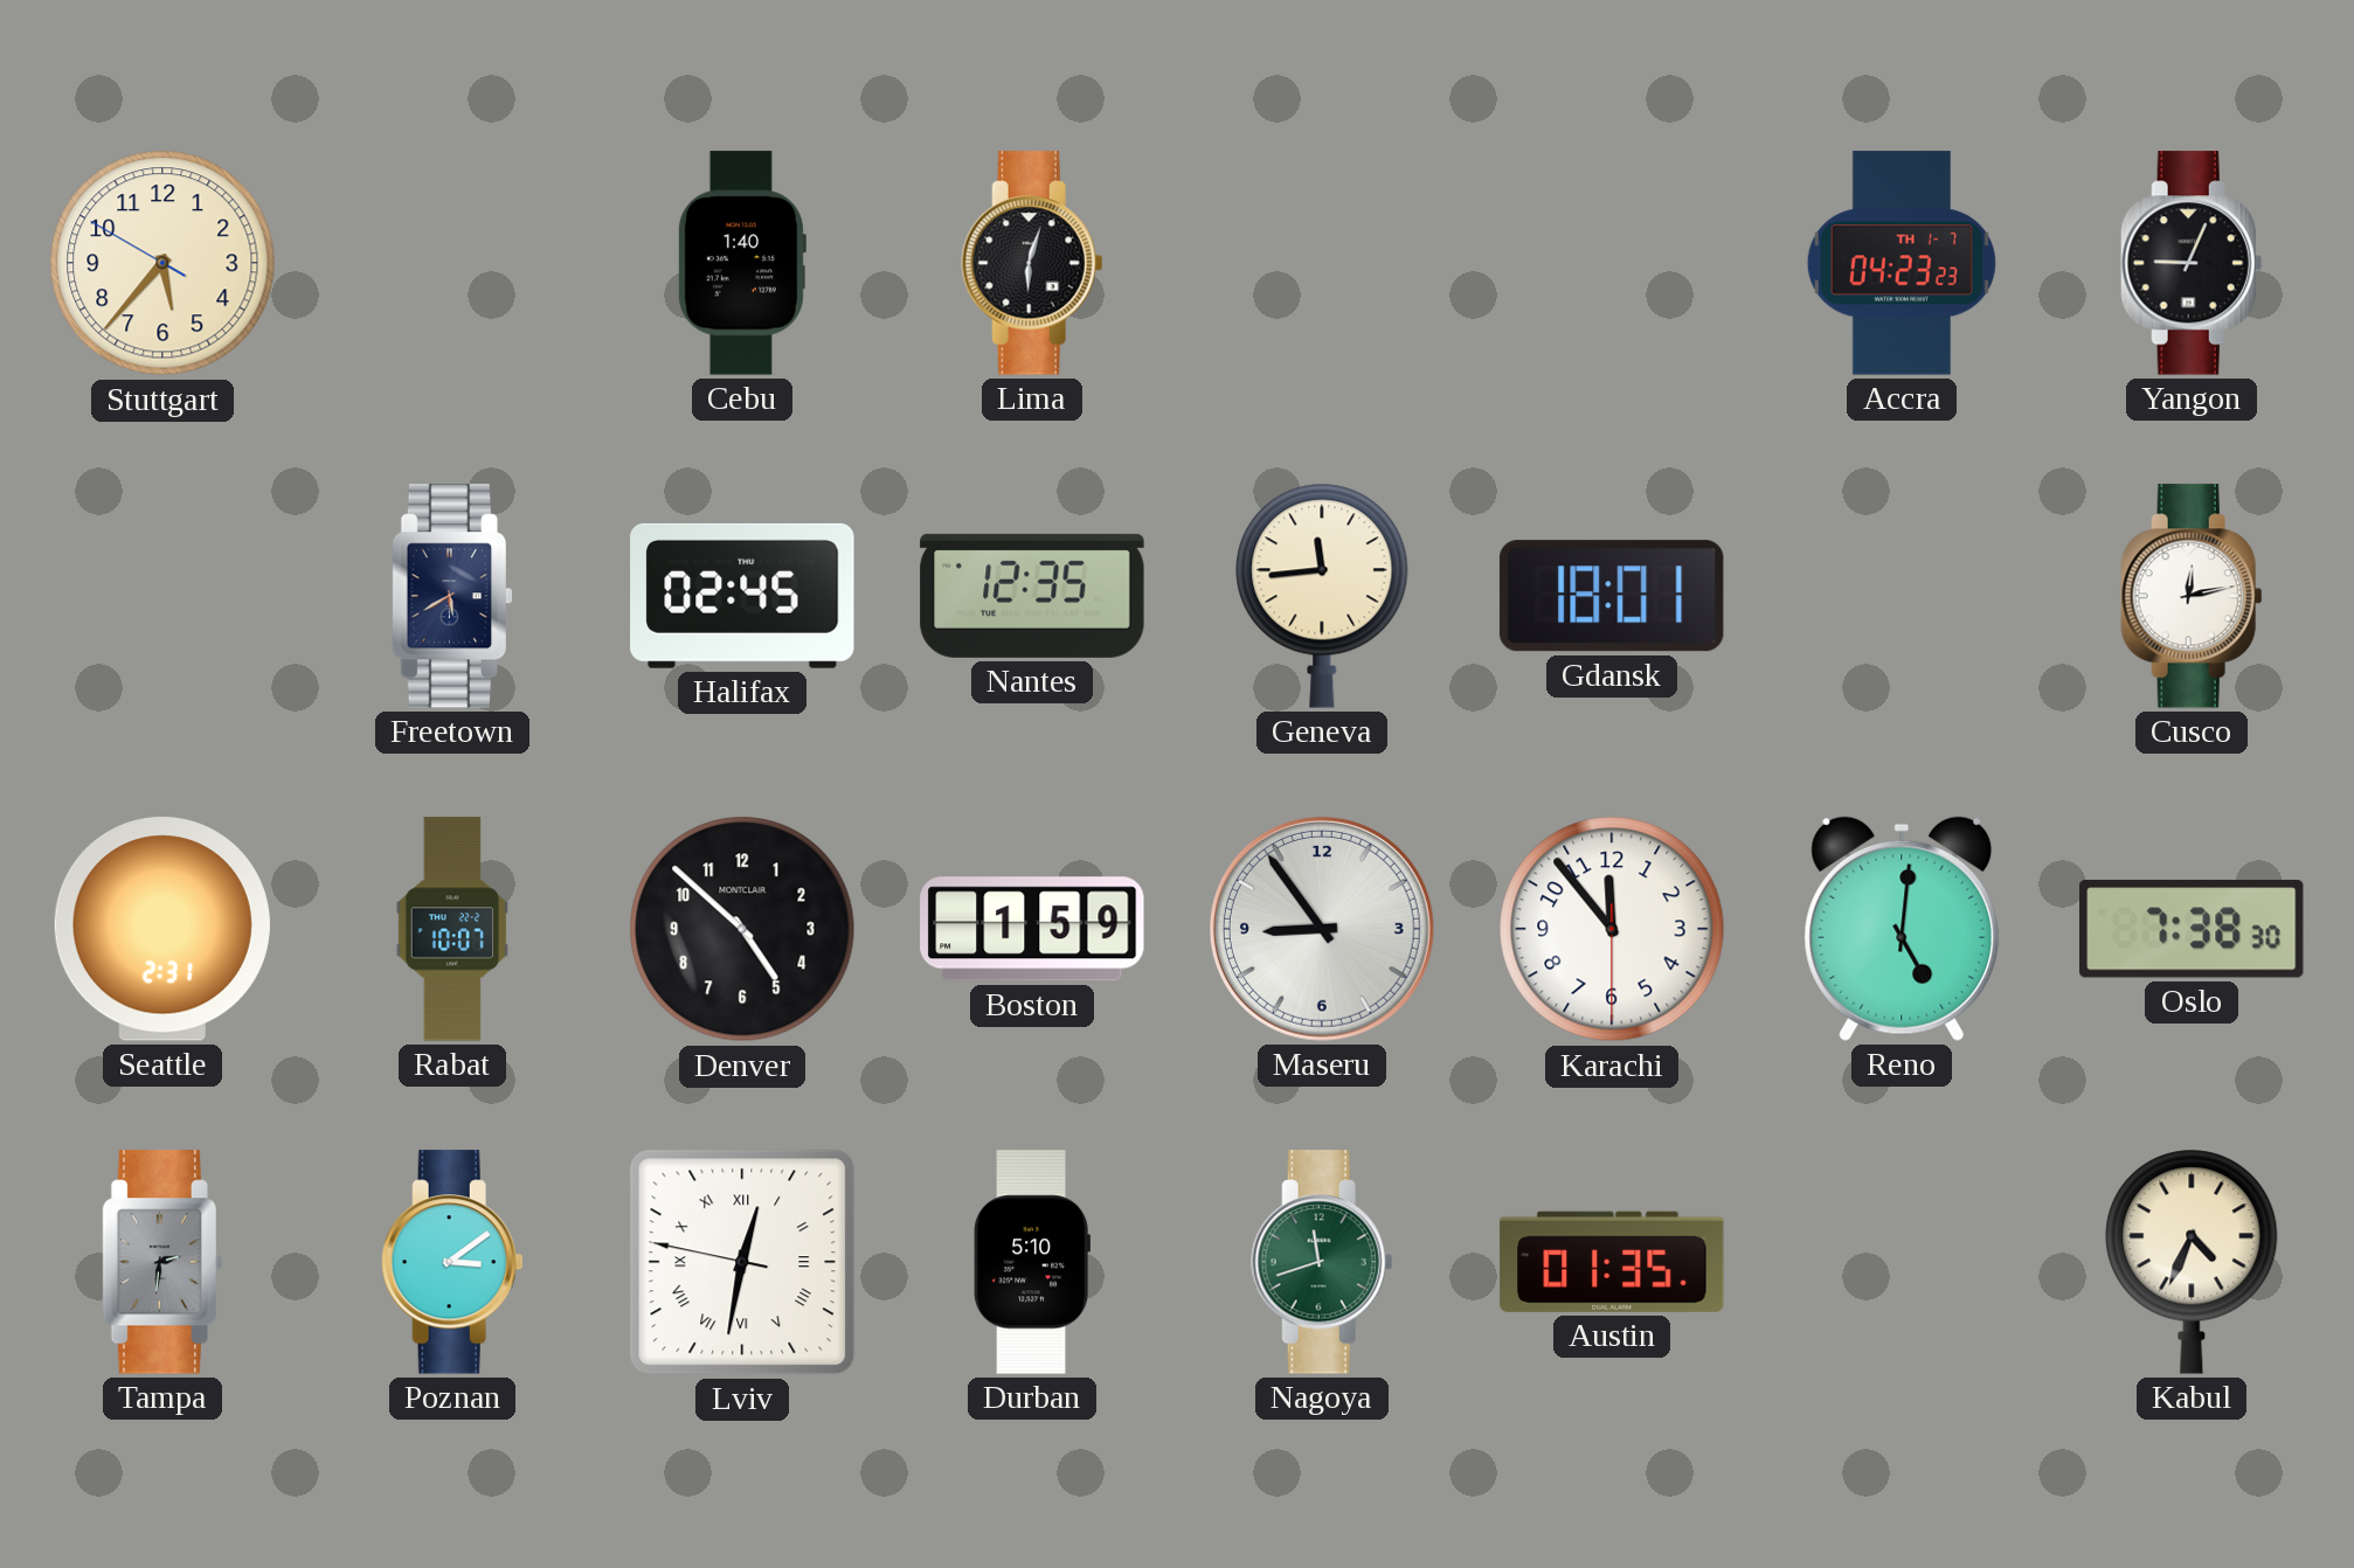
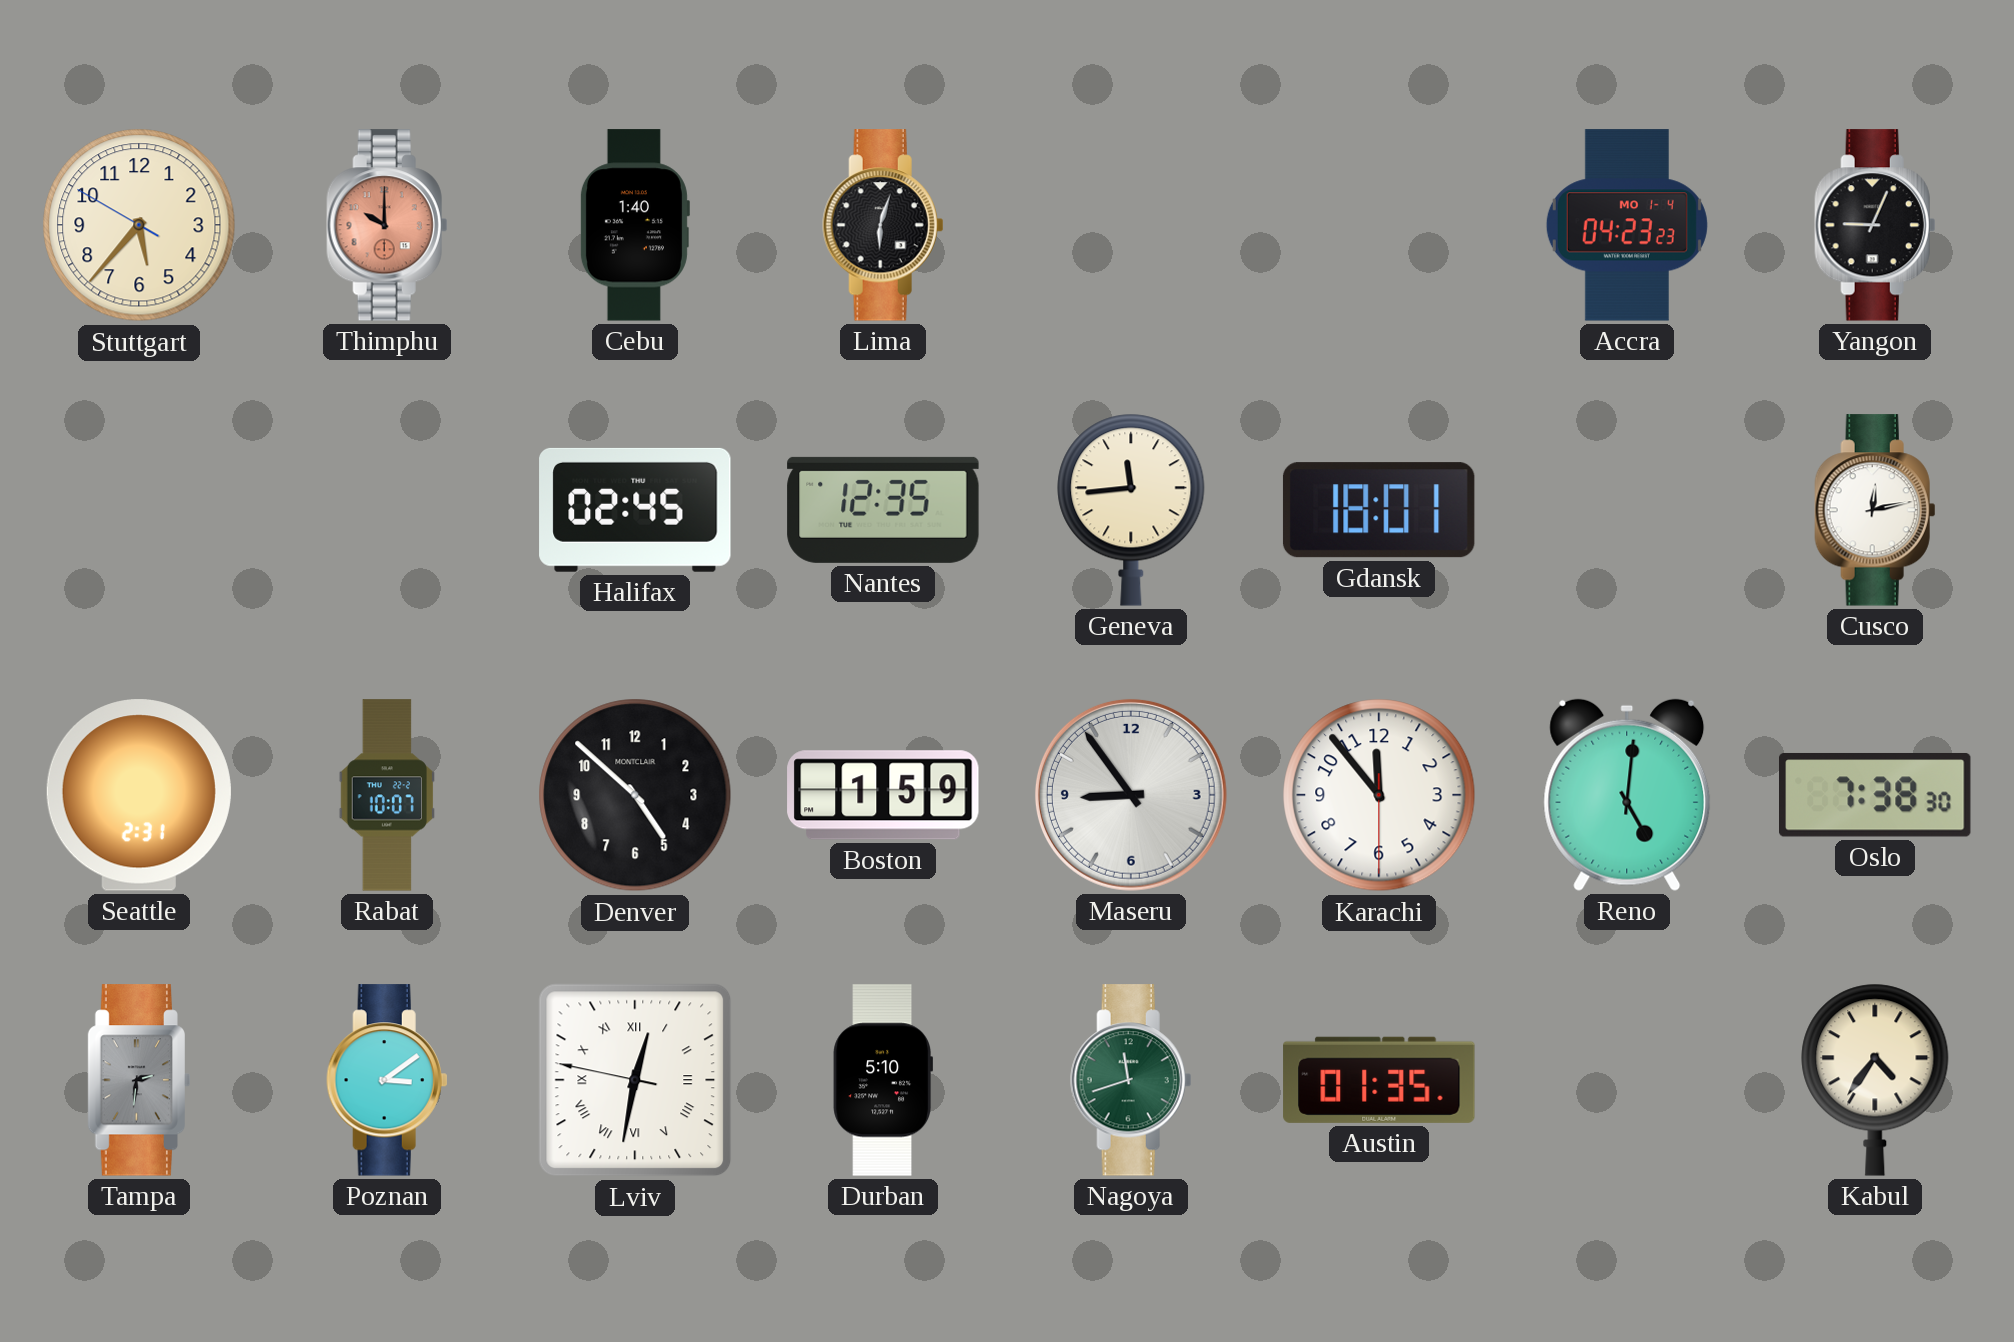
Thimphu: none -> 10:00 (387, 225)
Accra date: TH 1-7 -> MO 1-4 (1627, 225)
Freetown: 5:40 -> none (451, 596)
Kabul: 4:34 -> 4:36 (1875, 1080)
